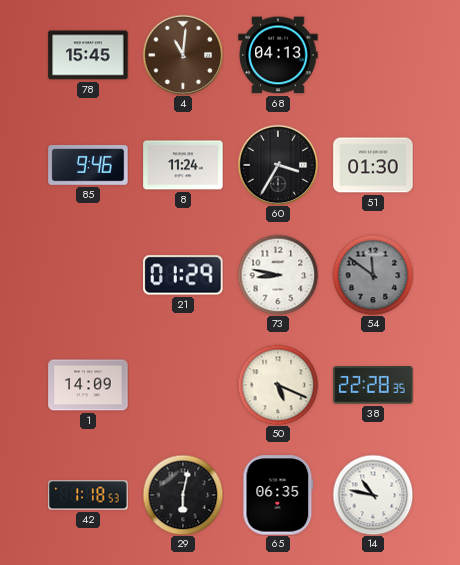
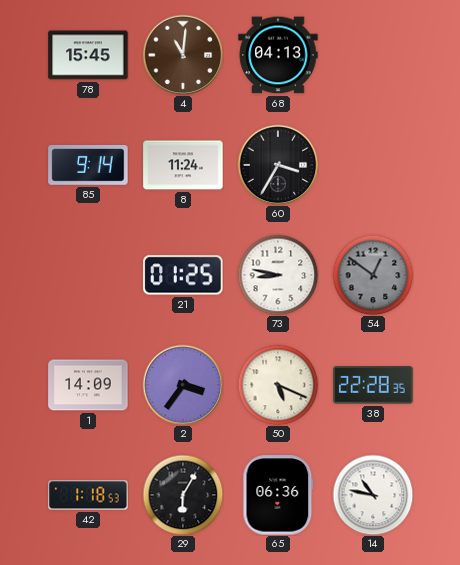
85: 9:46 -> 9:14 (88, 165)
51: 01:30 -> none (373, 165)
21: 01:29 -> 01:25 (183, 275)
54: 11:51 -> 12:51 (373, 275)
2: none -> 3:36 (183, 385)
29: 6:02 -> 6:05 (183, 495)
65: 06:35 -> 06:36 (278, 495)
